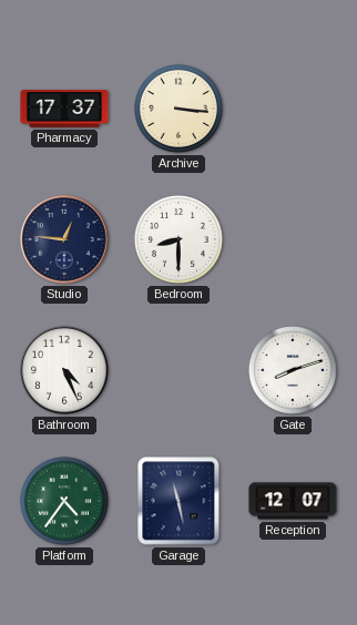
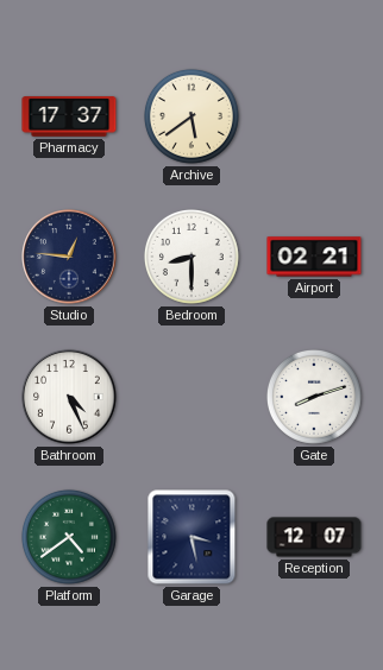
Archive: 3:16 -> 5:39 (191, 116)
Airport: none -> 02:21 (314, 257)
Platform: 4:36 -> 4:39 (69, 537)
Garage: 11:28 -> 3:28 (191, 537)
